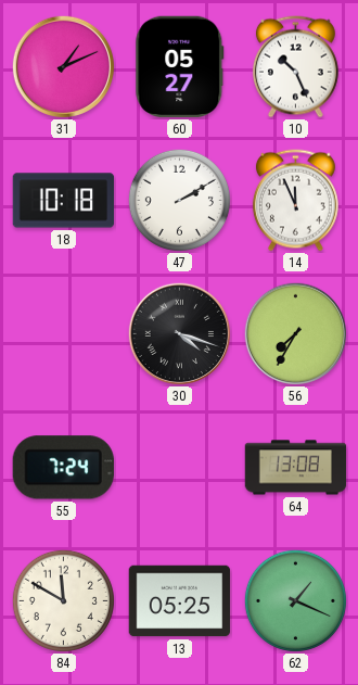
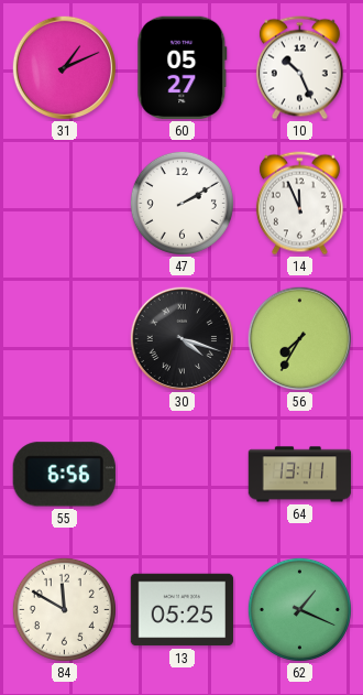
18: 10:18 -> none (64, 201)
55: 7:24 -> 6:56 (64, 475)
64: 13:08 -> 13:11 (300, 475)
